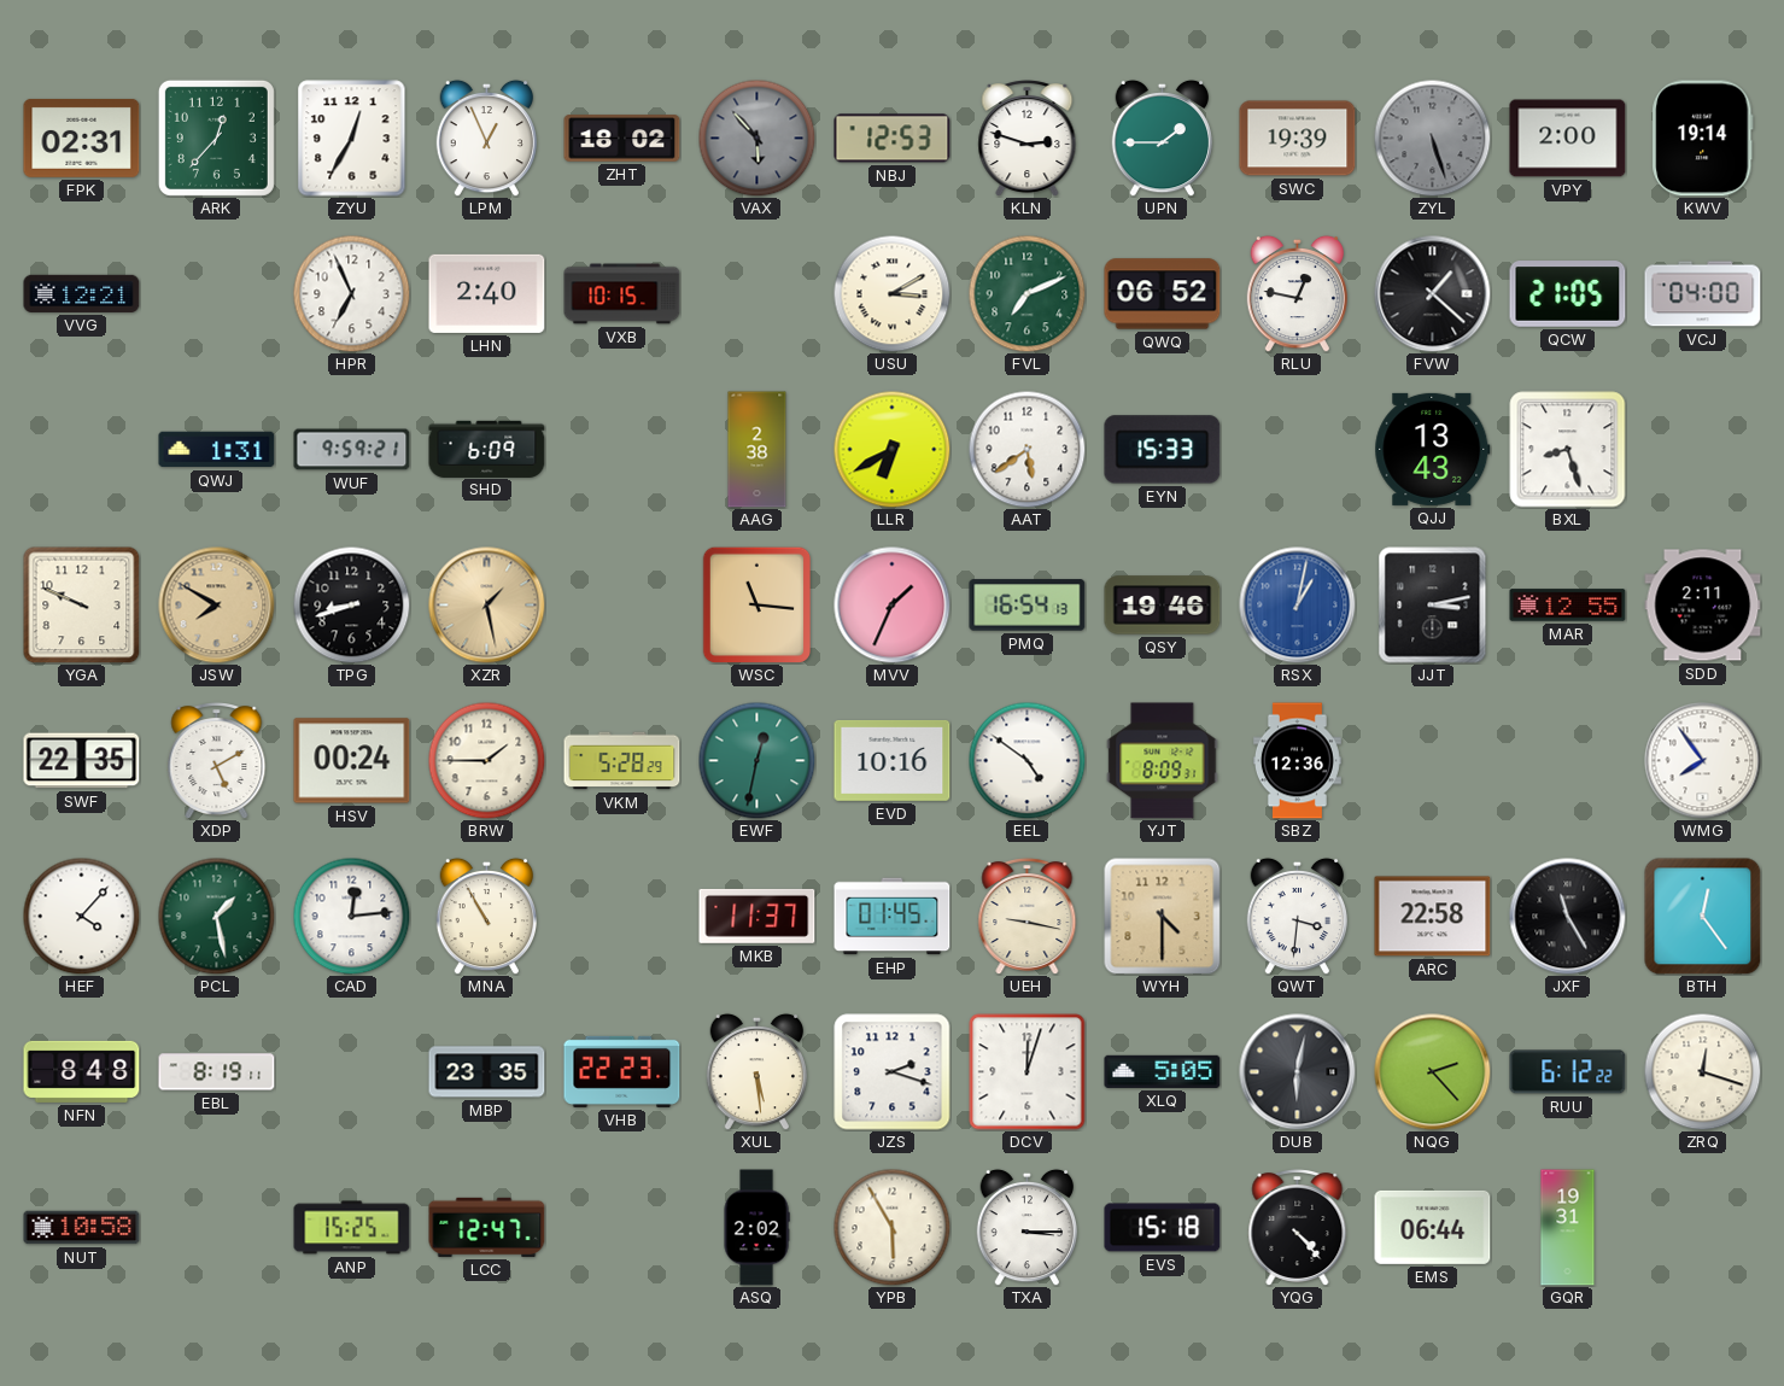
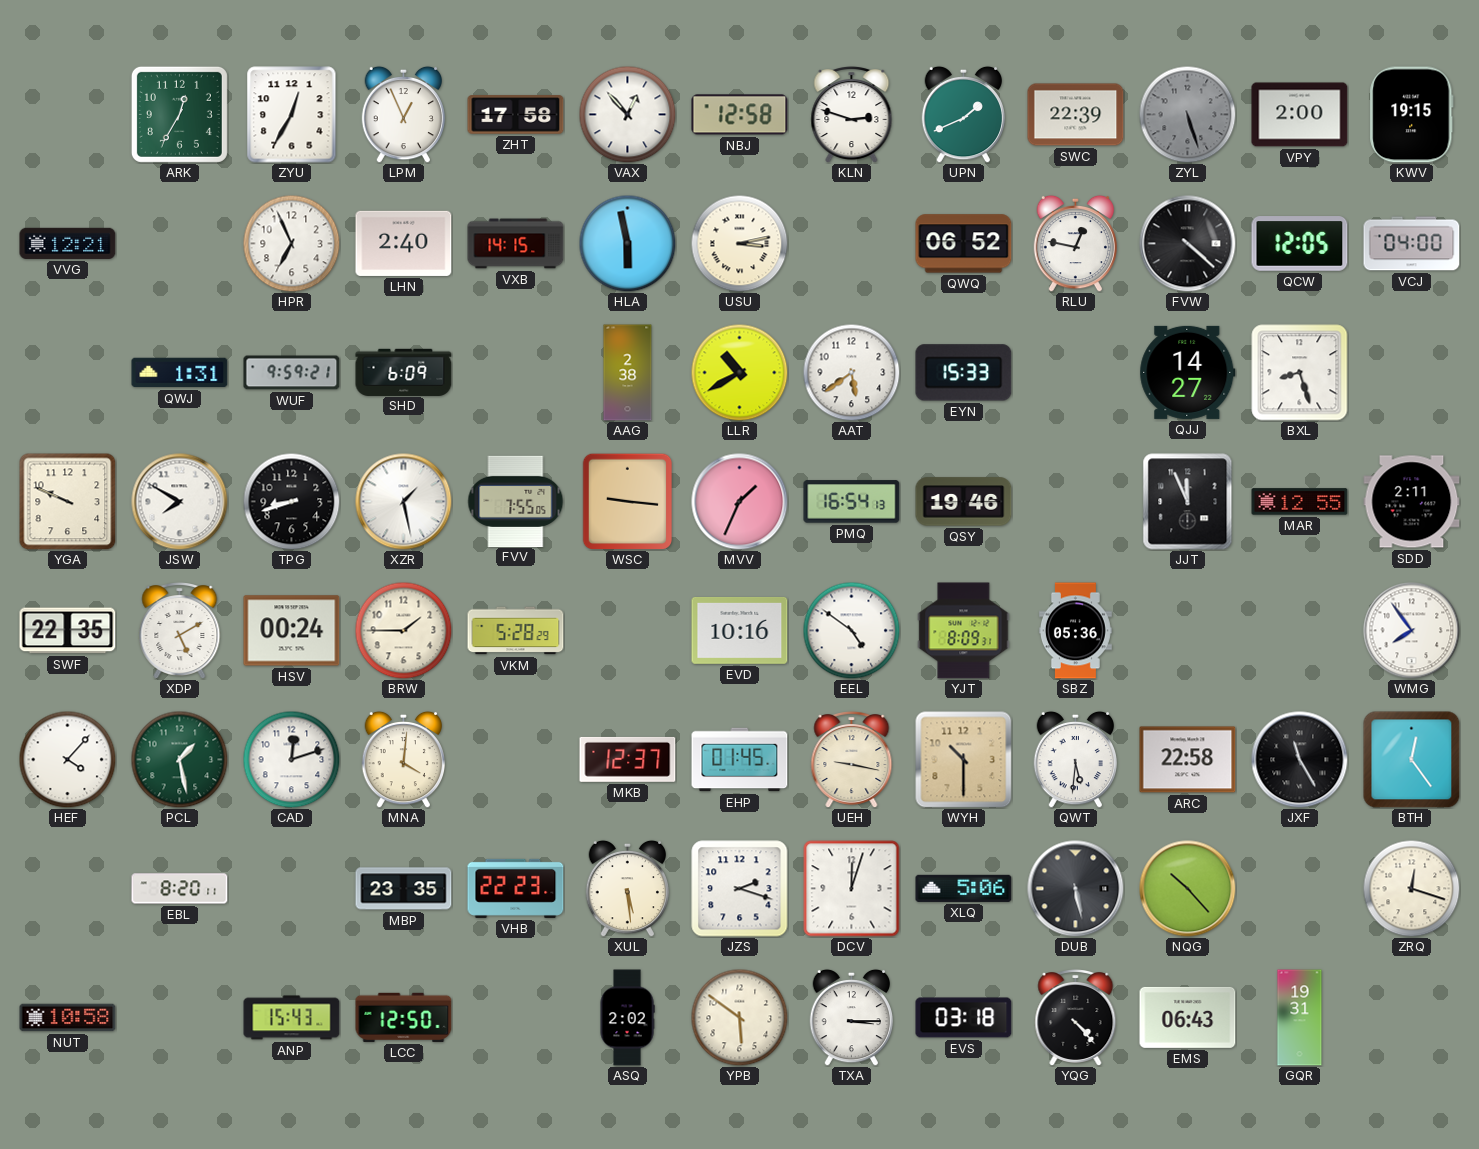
FPK: 02:31 -> none (82, 138)
ARK: 12:37 -> 12:35 (179, 114)
ZHT: 18:02 -> 17:58 (516, 115)
VAX: 5:53 -> 12:53 (627, 114)
VAX dial: grey -> white (627, 114)
NBJ: 12:53 -> 12:58 (740, 115)
UPN: 1:45 -> 1:41 (964, 114)
SWC: 19:39 -> 22:39 (1076, 115)
KWV: 19:14 -> 19:15 (1412, 115)
VXB: 10:15 -> 14:15 (516, 244)
HLA: none -> 5:58 (627, 243)
USU: 3:10 -> 3:13 (739, 243)
FVL: 7:11 -> none (1026, 293)
FVW: 1:22 -> 4:22 (1188, 244)
QCW: 21:05 -> 12:05 (1300, 244)
LLR: 6:40 -> 10:40 (739, 372)
QJJ: 13:43 -> 14:27 (1188, 372)
JSW dial: champagne -> white (180, 502)
XZR dial: champagne -> white (404, 502)
FVV: none -> 7:55 (516, 501)
WSC: 11:16 -> 9:16 (627, 501)
RSX: 1:02 -> none (1298, 606)
JJT: 3:13 -> 11:56 (1188, 502)
EWF: 12:32 -> none (756, 760)
SBZ: 12:36 -> 05:36 (1075, 631)
CAD: 12:14 -> 12:12 (291, 759)
MNA: 10:55 -> 4:01 (404, 759)
MKB: 11:37 -> 12:37 (628, 759)
WYH: 4:30 -> 10:30 (964, 760)
QWT: 3:31 -> 5:31 (1076, 759)
NFN: 8:48 -> none (82, 1071)
EBL: 8:19 -> 8:20 (180, 889)
XLQ: 5:05 -> 5:06 (964, 888)
DUB: 6:02 -> 5:28 (1076, 889)
NQG: 2:23 -> 10:23 (1188, 889)
RUU: 6:12 -> none (1568, 1072)
ANP: 15:25 -> 15:43 (292, 1018)
LCC: 12:47 -> 12:50 (404, 1017)
YPB: 5:55 -> 5:51 (739, 1017)
EVS: 15:18 -> 03:18 (964, 1018)
EMS: 06:44 -> 06:43 (1188, 1017)
